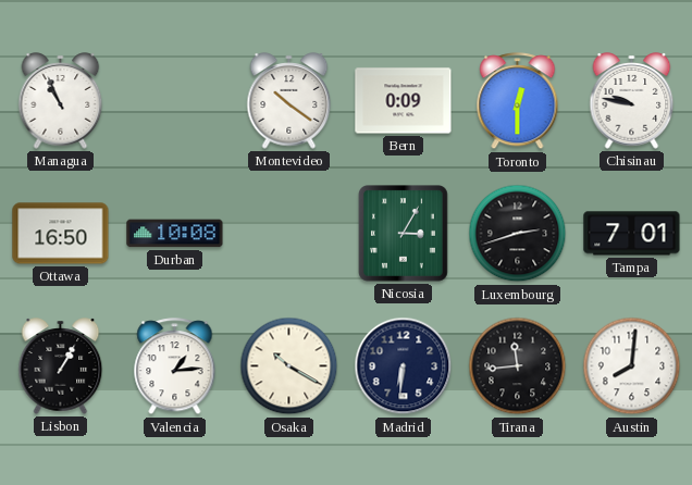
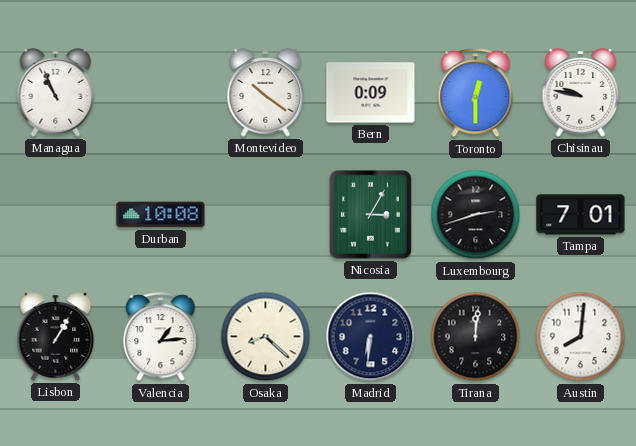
Ottawa: 16:50 -> none (61, 234)
Osaka: 10:20 -> 8:22 (266, 337)
Tirana: 11:44 -> 12:01 (476, 337)
